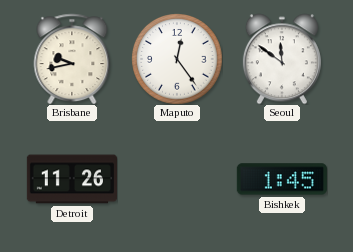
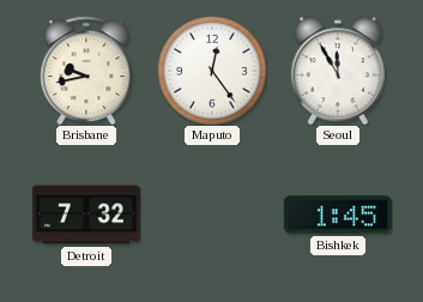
Seoul: 11:51 -> 11:55 (338, 71)
Detroit: 11:26 -> 7:32 (85, 215)
